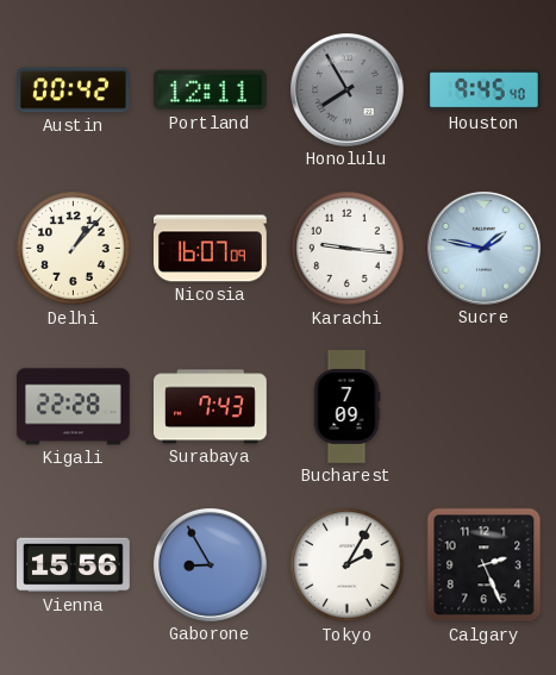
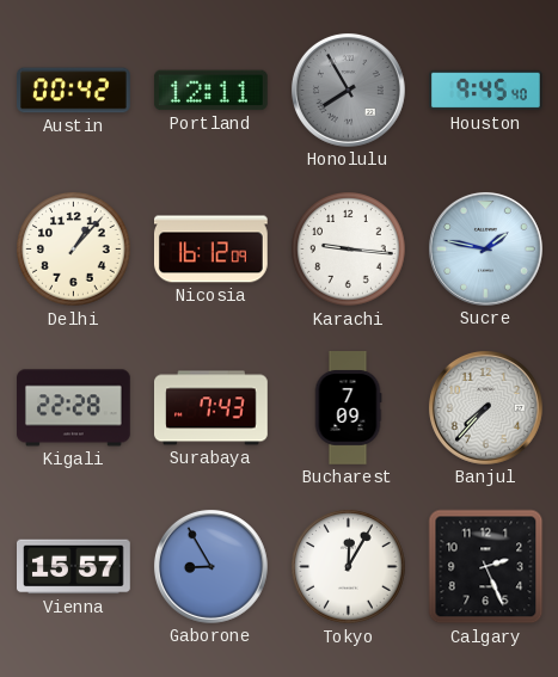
Nicosia: 16:07 -> 16:12 (211, 250)
Banjul: none -> 7:37 (485, 407)
Vienna: 15:56 -> 15:57 (74, 567)
Tokyo: 2:05 -> 12:05 (349, 567)
